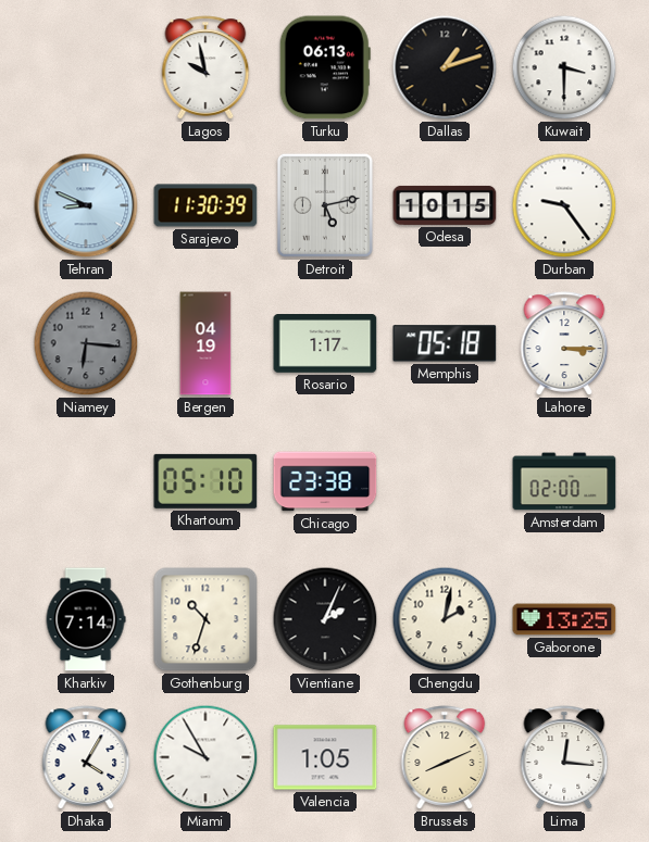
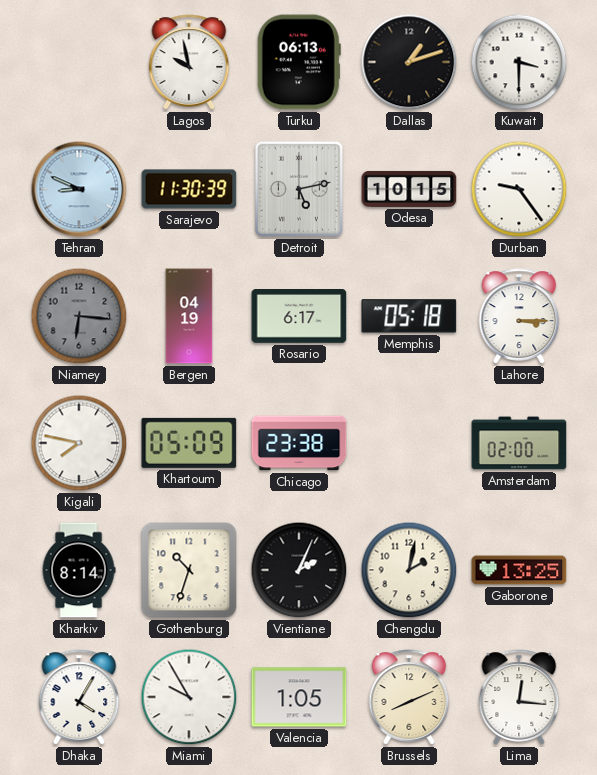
Rosario: 1:17 -> 6:17 (299, 317)
Kigali: none -> 7:47 (79, 443)
Khartoum: 05:10 -> 05:09 (189, 443)
Kharkiv: 7:14 -> 8:14 (79, 570)
